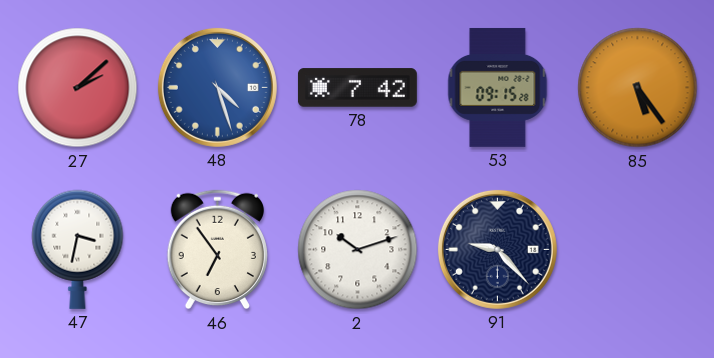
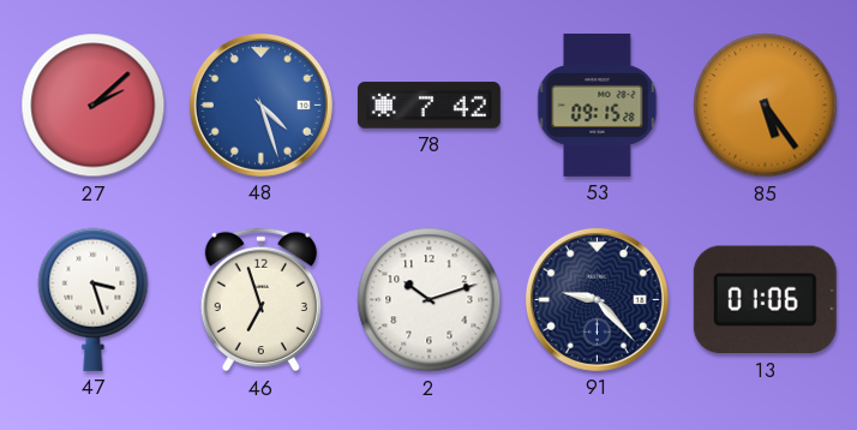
47: 3:32 -> 3:27 (94, 299)
46: 6:54 -> 6:57 (260, 300)
13: none -> 01:06 (765, 300)
